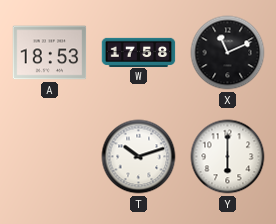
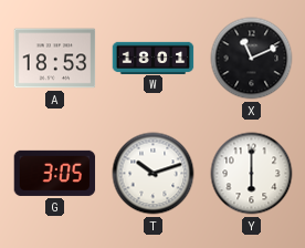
W: 17:58 -> 18:01 (154, 58)
G: none -> 3:05 (55, 173)
